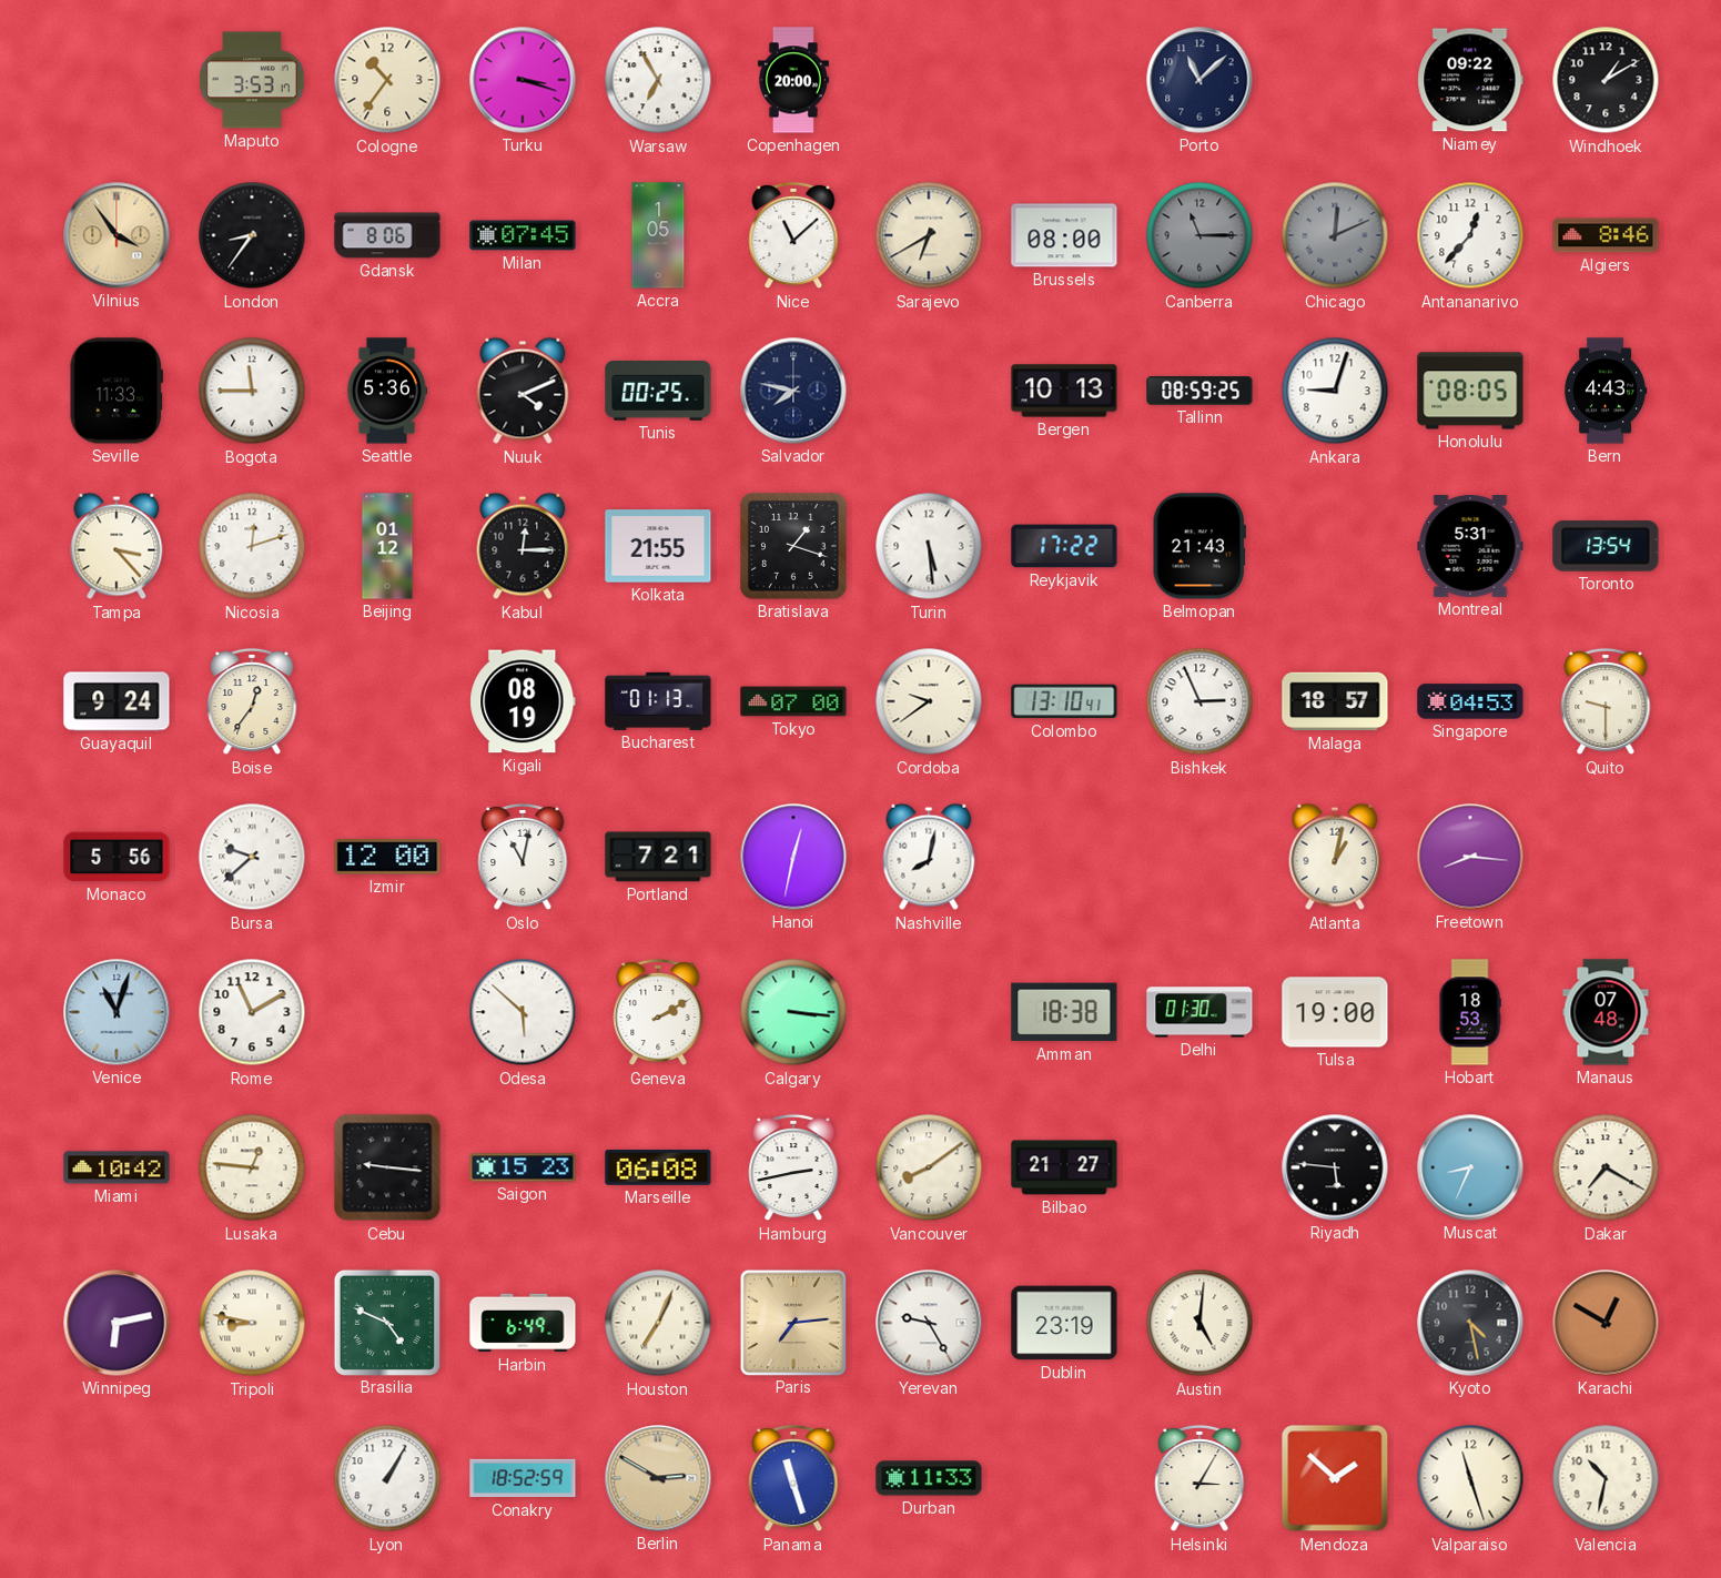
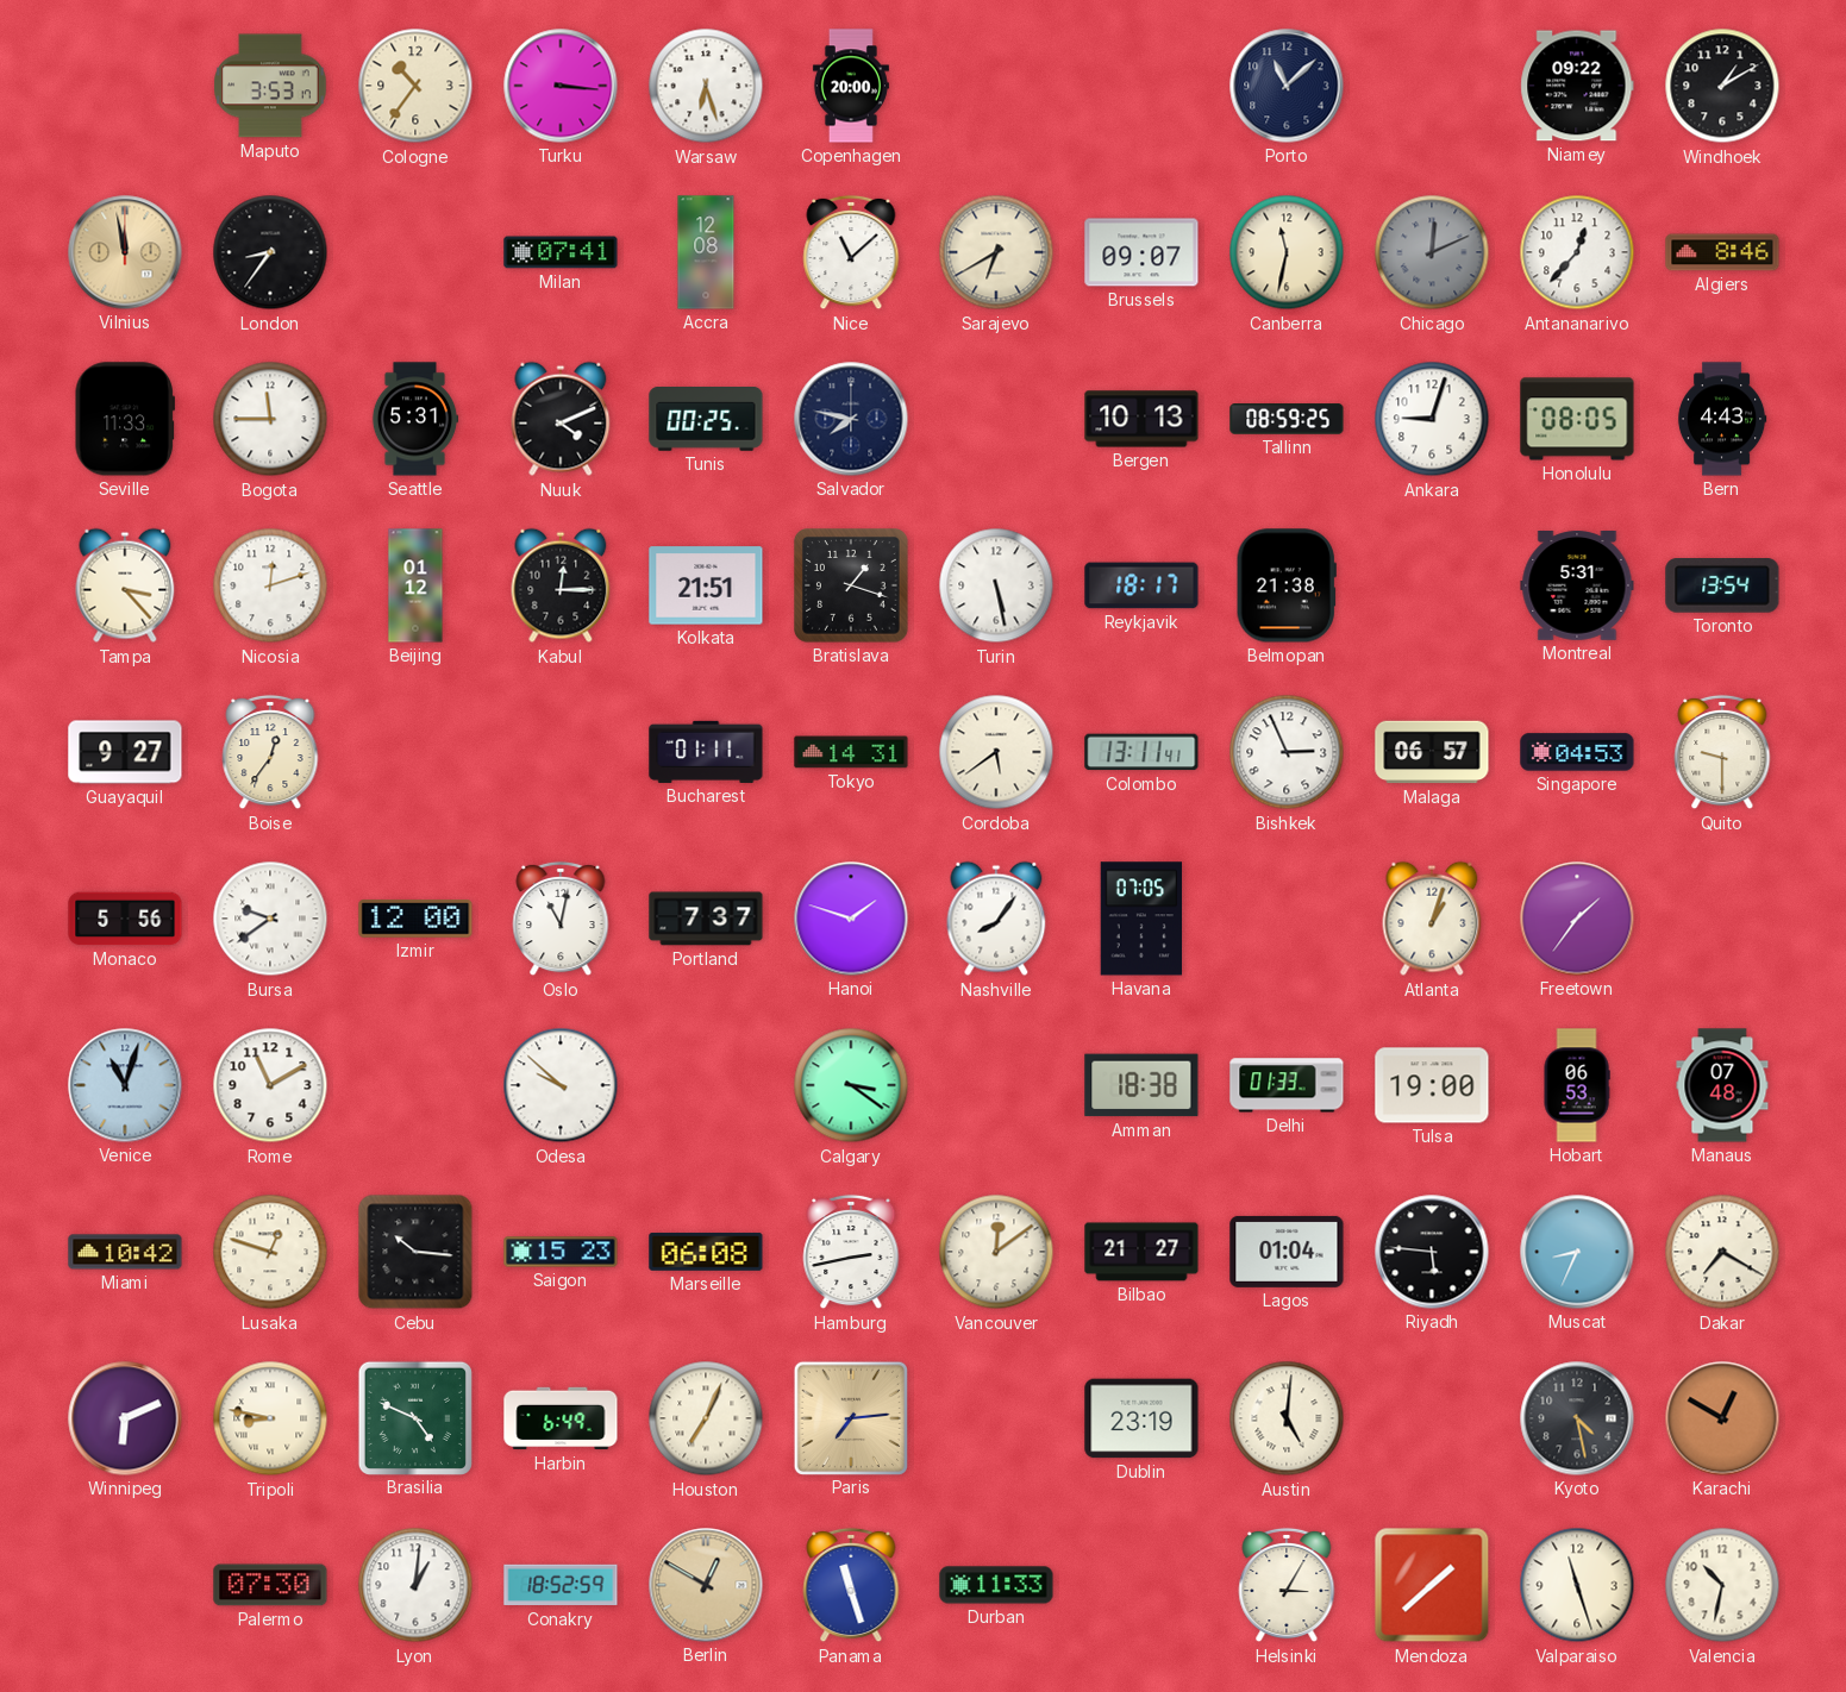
Turku: 3:18 -> 3:16 (561, 86)
Warsaw: 6:55 -> 6:27 (706, 86)
Vilnius: 3:54 -> 11:58 (125, 252)
Gdansk: 8:06 -> none (387, 235)
Milan: 07:45 -> 07:41 (561, 252)
Accra: 1:05 -> 12:08 (706, 252)
Brussels: 08:00 -> 09:07 (1141, 252)
Canberra: 11:15 -> 11:32 (1287, 252)
Canberra dial: grey -> cream (1287, 252)
Seattle: 5:36 -> 5:31 (415, 419)
Kolkata: 21:55 -> 21:51 (706, 585)
Turin: 5:29 -> 5:28 (996, 585)
Reykjavik: 17:22 -> 18:17 (1141, 585)
Belmopan: 21:43 -> 21:38 (1287, 585)
Guayaquil: 9:24 -> 9:27 (125, 752)
Kigali: 08:19 -> none (523, 701)
Bucharest: 01:13 -> 01:11 (706, 752)
Tokyo: 07:00 -> 14:31 (851, 752)
Cordoba: 9:39 -> 5:39 (996, 752)
Colombo: 13:10 -> 13:11 (1141, 752)
Malaga: 18:57 -> 06:57 (1432, 752)
Bursa: 9:38 -> 9:39 (270, 919)
Portland: 7:21 -> 7:37 (706, 919)
Hanoi: 12:32 -> 1:48 (851, 919)
Nashville: 8:02 -> 8:06 (996, 919)
Havana: none -> 07:05 (1140, 919)
Atlanta: 1:02 -> 1:03 (1432, 919)
Freetown: 8:16 -> 1:36 (1577, 919)
Odesa: 5:52 -> 9:52 (561, 1085)
Geneva: 2:10 -> none (658, 1012)
Calgary: 3:16 -> 3:21 (851, 1085)
Delhi: 01:30 -> 01:33 (1287, 1085)
Hobart: 18:53 -> 06:53 (1577, 1085)
Lusaka: 12:46 -> 12:48 (270, 1252)
Cebu: 9:16 -> 10:16 (415, 1252)
Vancouver: 8:09 -> 12:09 (996, 1252)
Lagos: none -> 01:04 (1287, 1252)
Winnipeg: 6:13 -> 6:11 (125, 1418)
Yerevan: 9:25 -> none (929, 1323)
Palermo: none -> 07:30 (270, 1585)
Lyon: 1:05 -> 1:01 (415, 1585)
Berlin: 2:50 -> 12:50 (706, 1585)
Mendoza: 1:52 -> 1:38 (1432, 1585)
